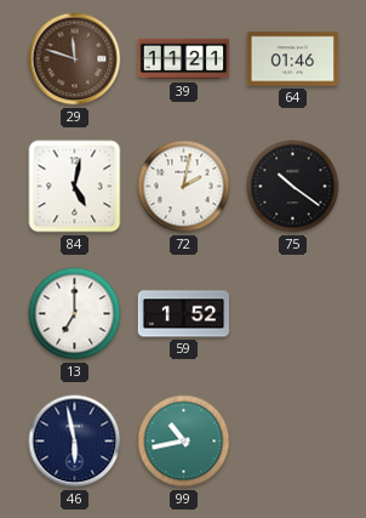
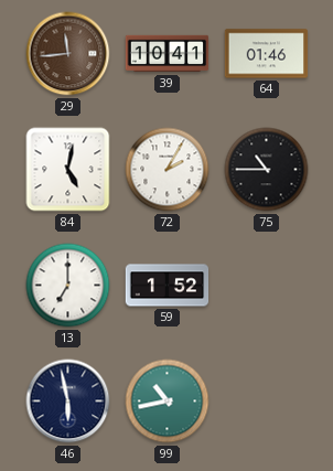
29: 11:48 -> 11:44 (68, 54)
39: 11:21 -> 10:41 (168, 54)
72: 2:02 -> 2:05 (168, 170)
75: 10:21 -> 10:45 (267, 170)
